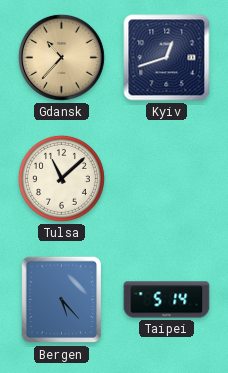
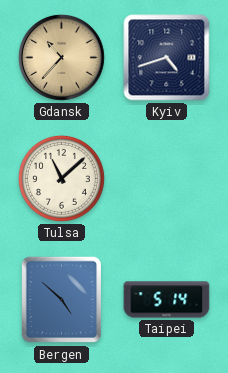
Kyiv: 12:42 -> 4:42 (167, 58)
Bergen: 5:23 -> 4:52 (62, 300)
